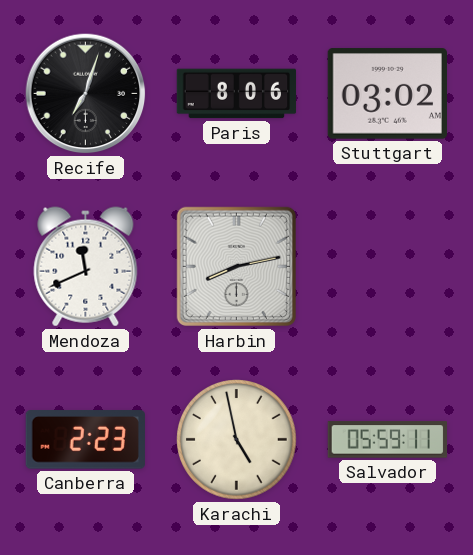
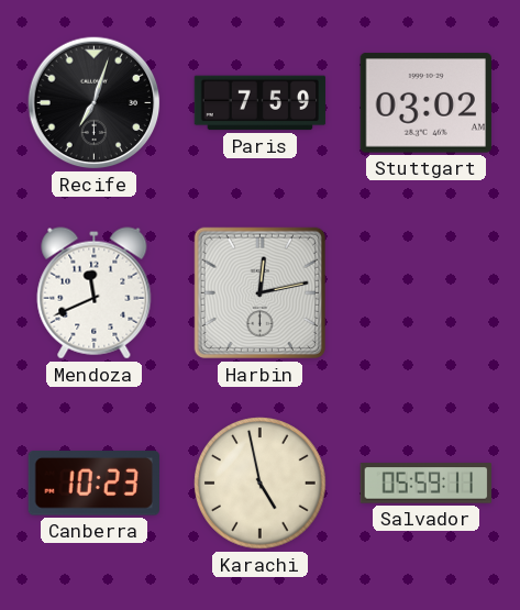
Paris: 8:06 -> 7:59 (261, 103)
Harbin: 8:13 -> 12:13 (259, 292)
Canberra: 2:23 -> 10:23 (93, 484)
